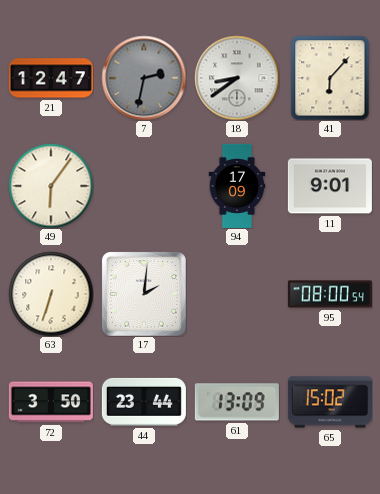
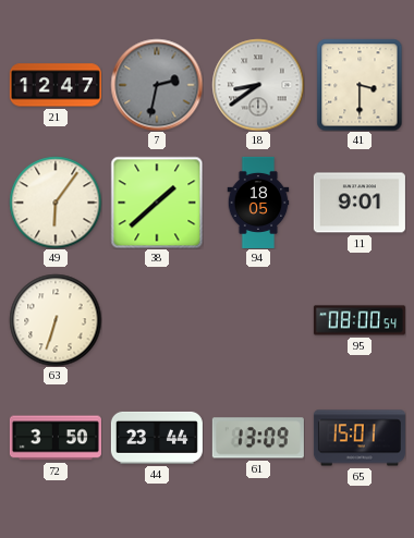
41: 6:07 -> 3:30 (360, 85)
38: none -> 1:38 (157, 203)
94: 17:09 -> 18:05 (258, 203)
17: 2:01 -> none (144, 294)
65: 15:02 -> 15:01 (360, 438)
